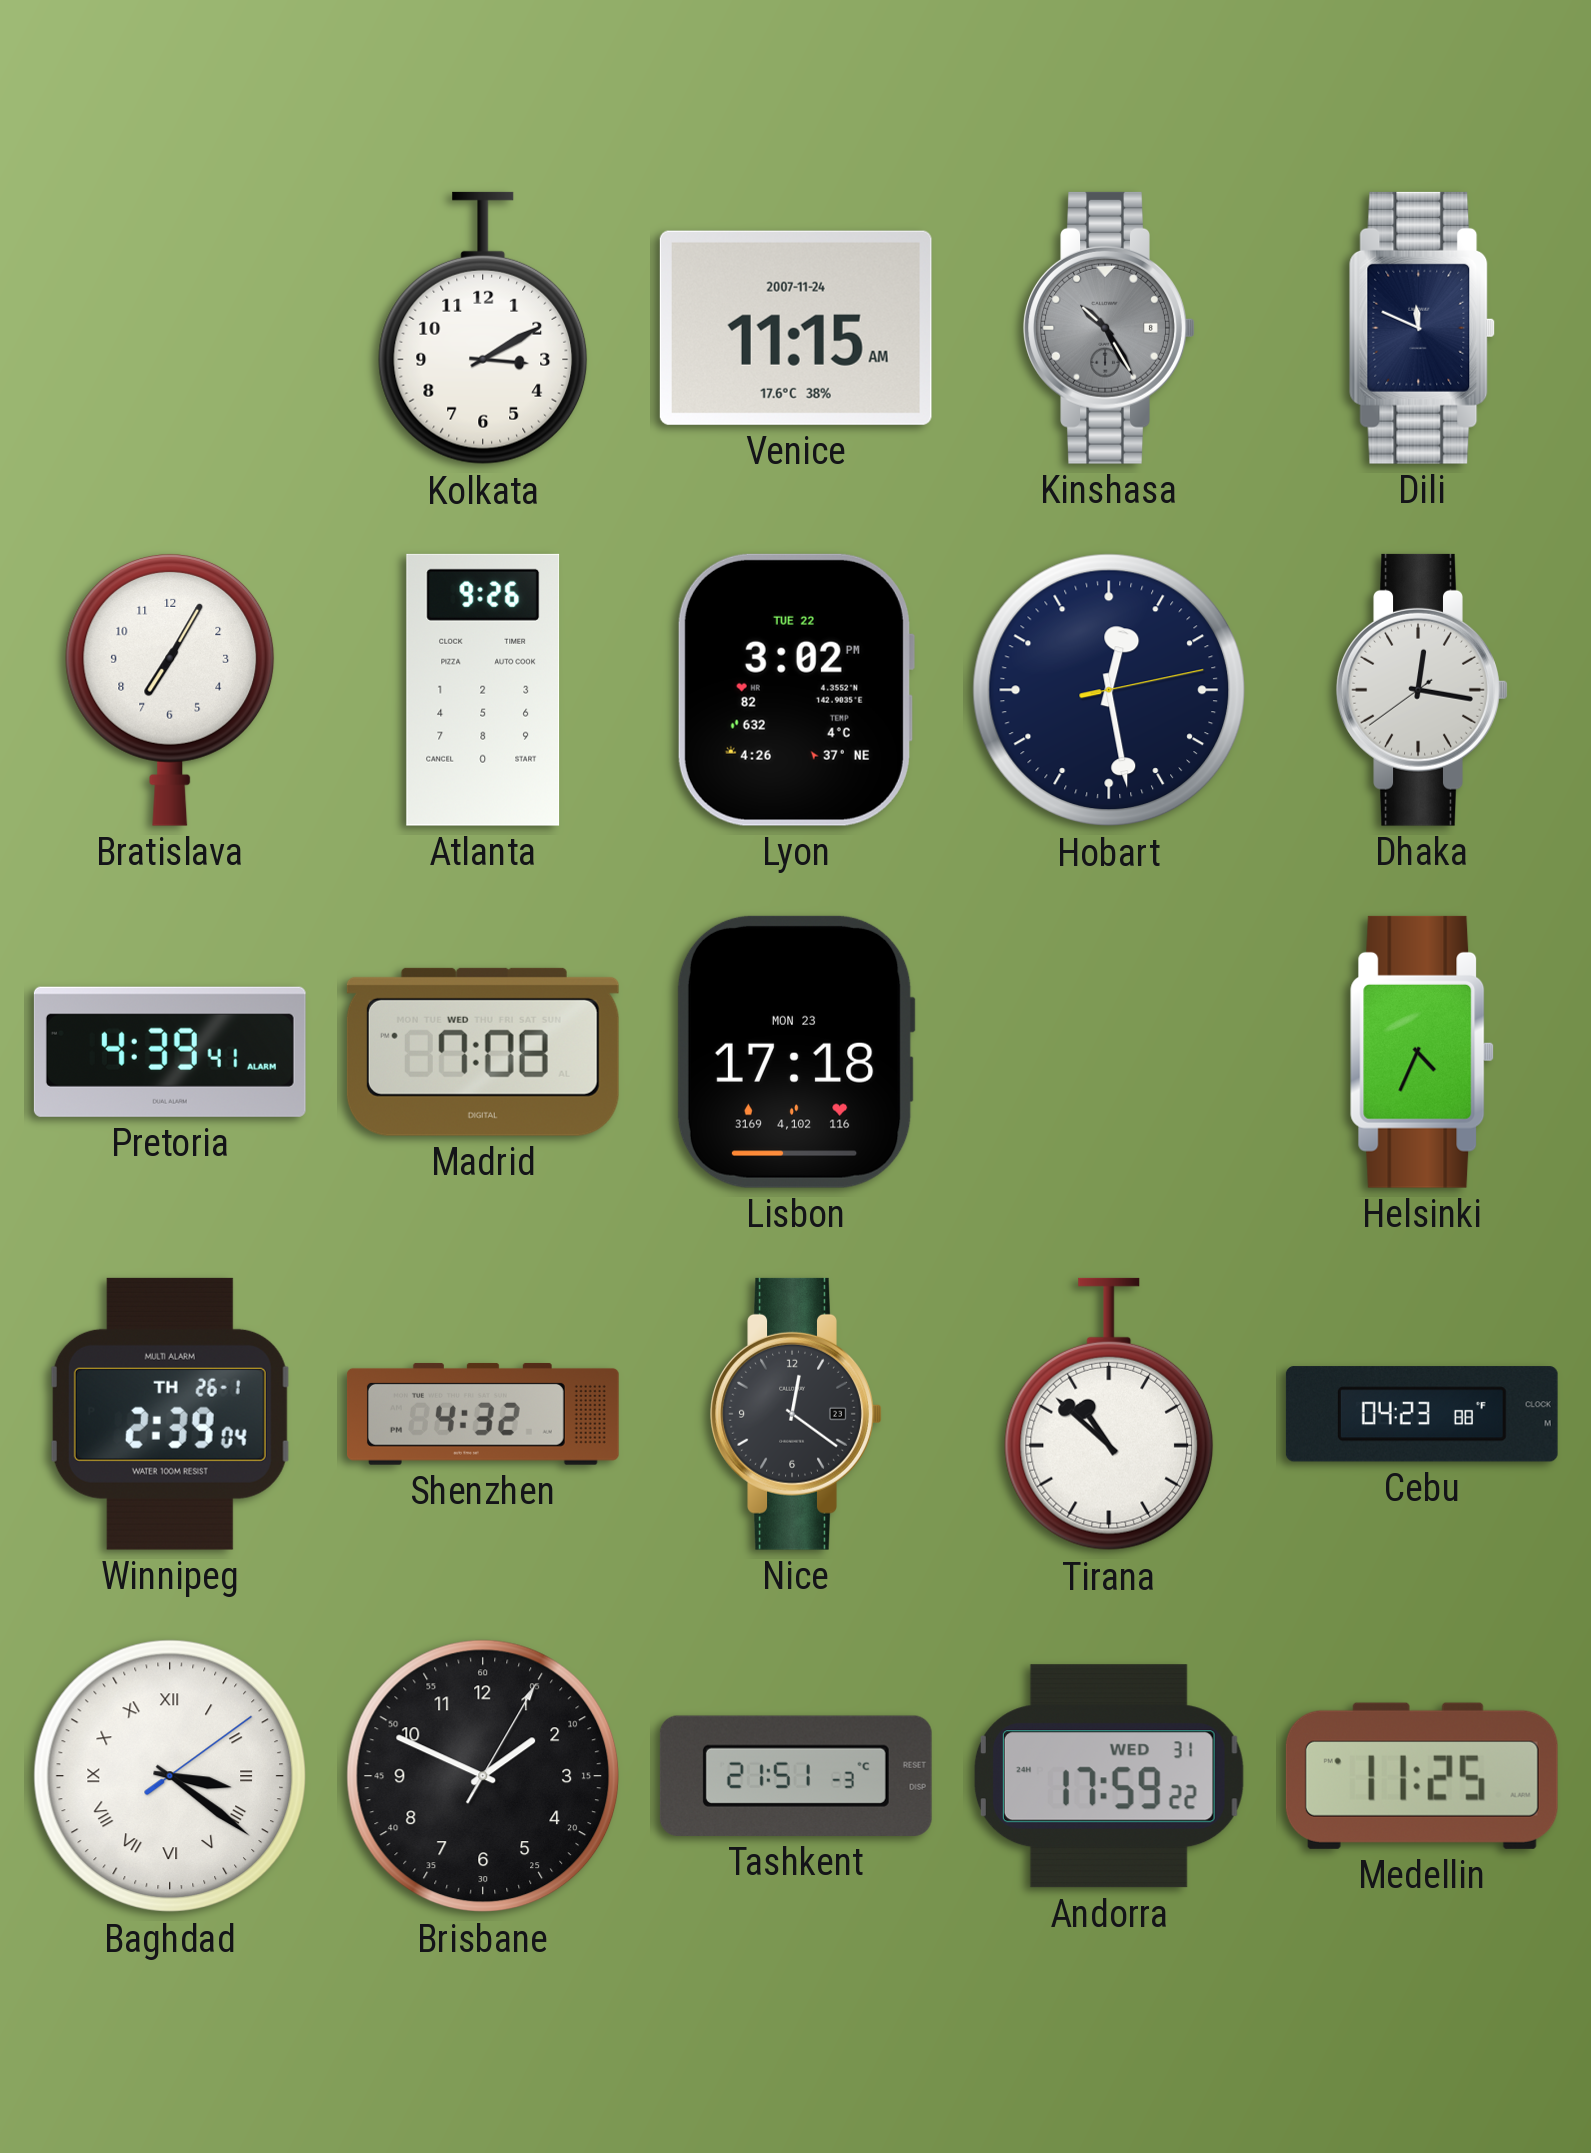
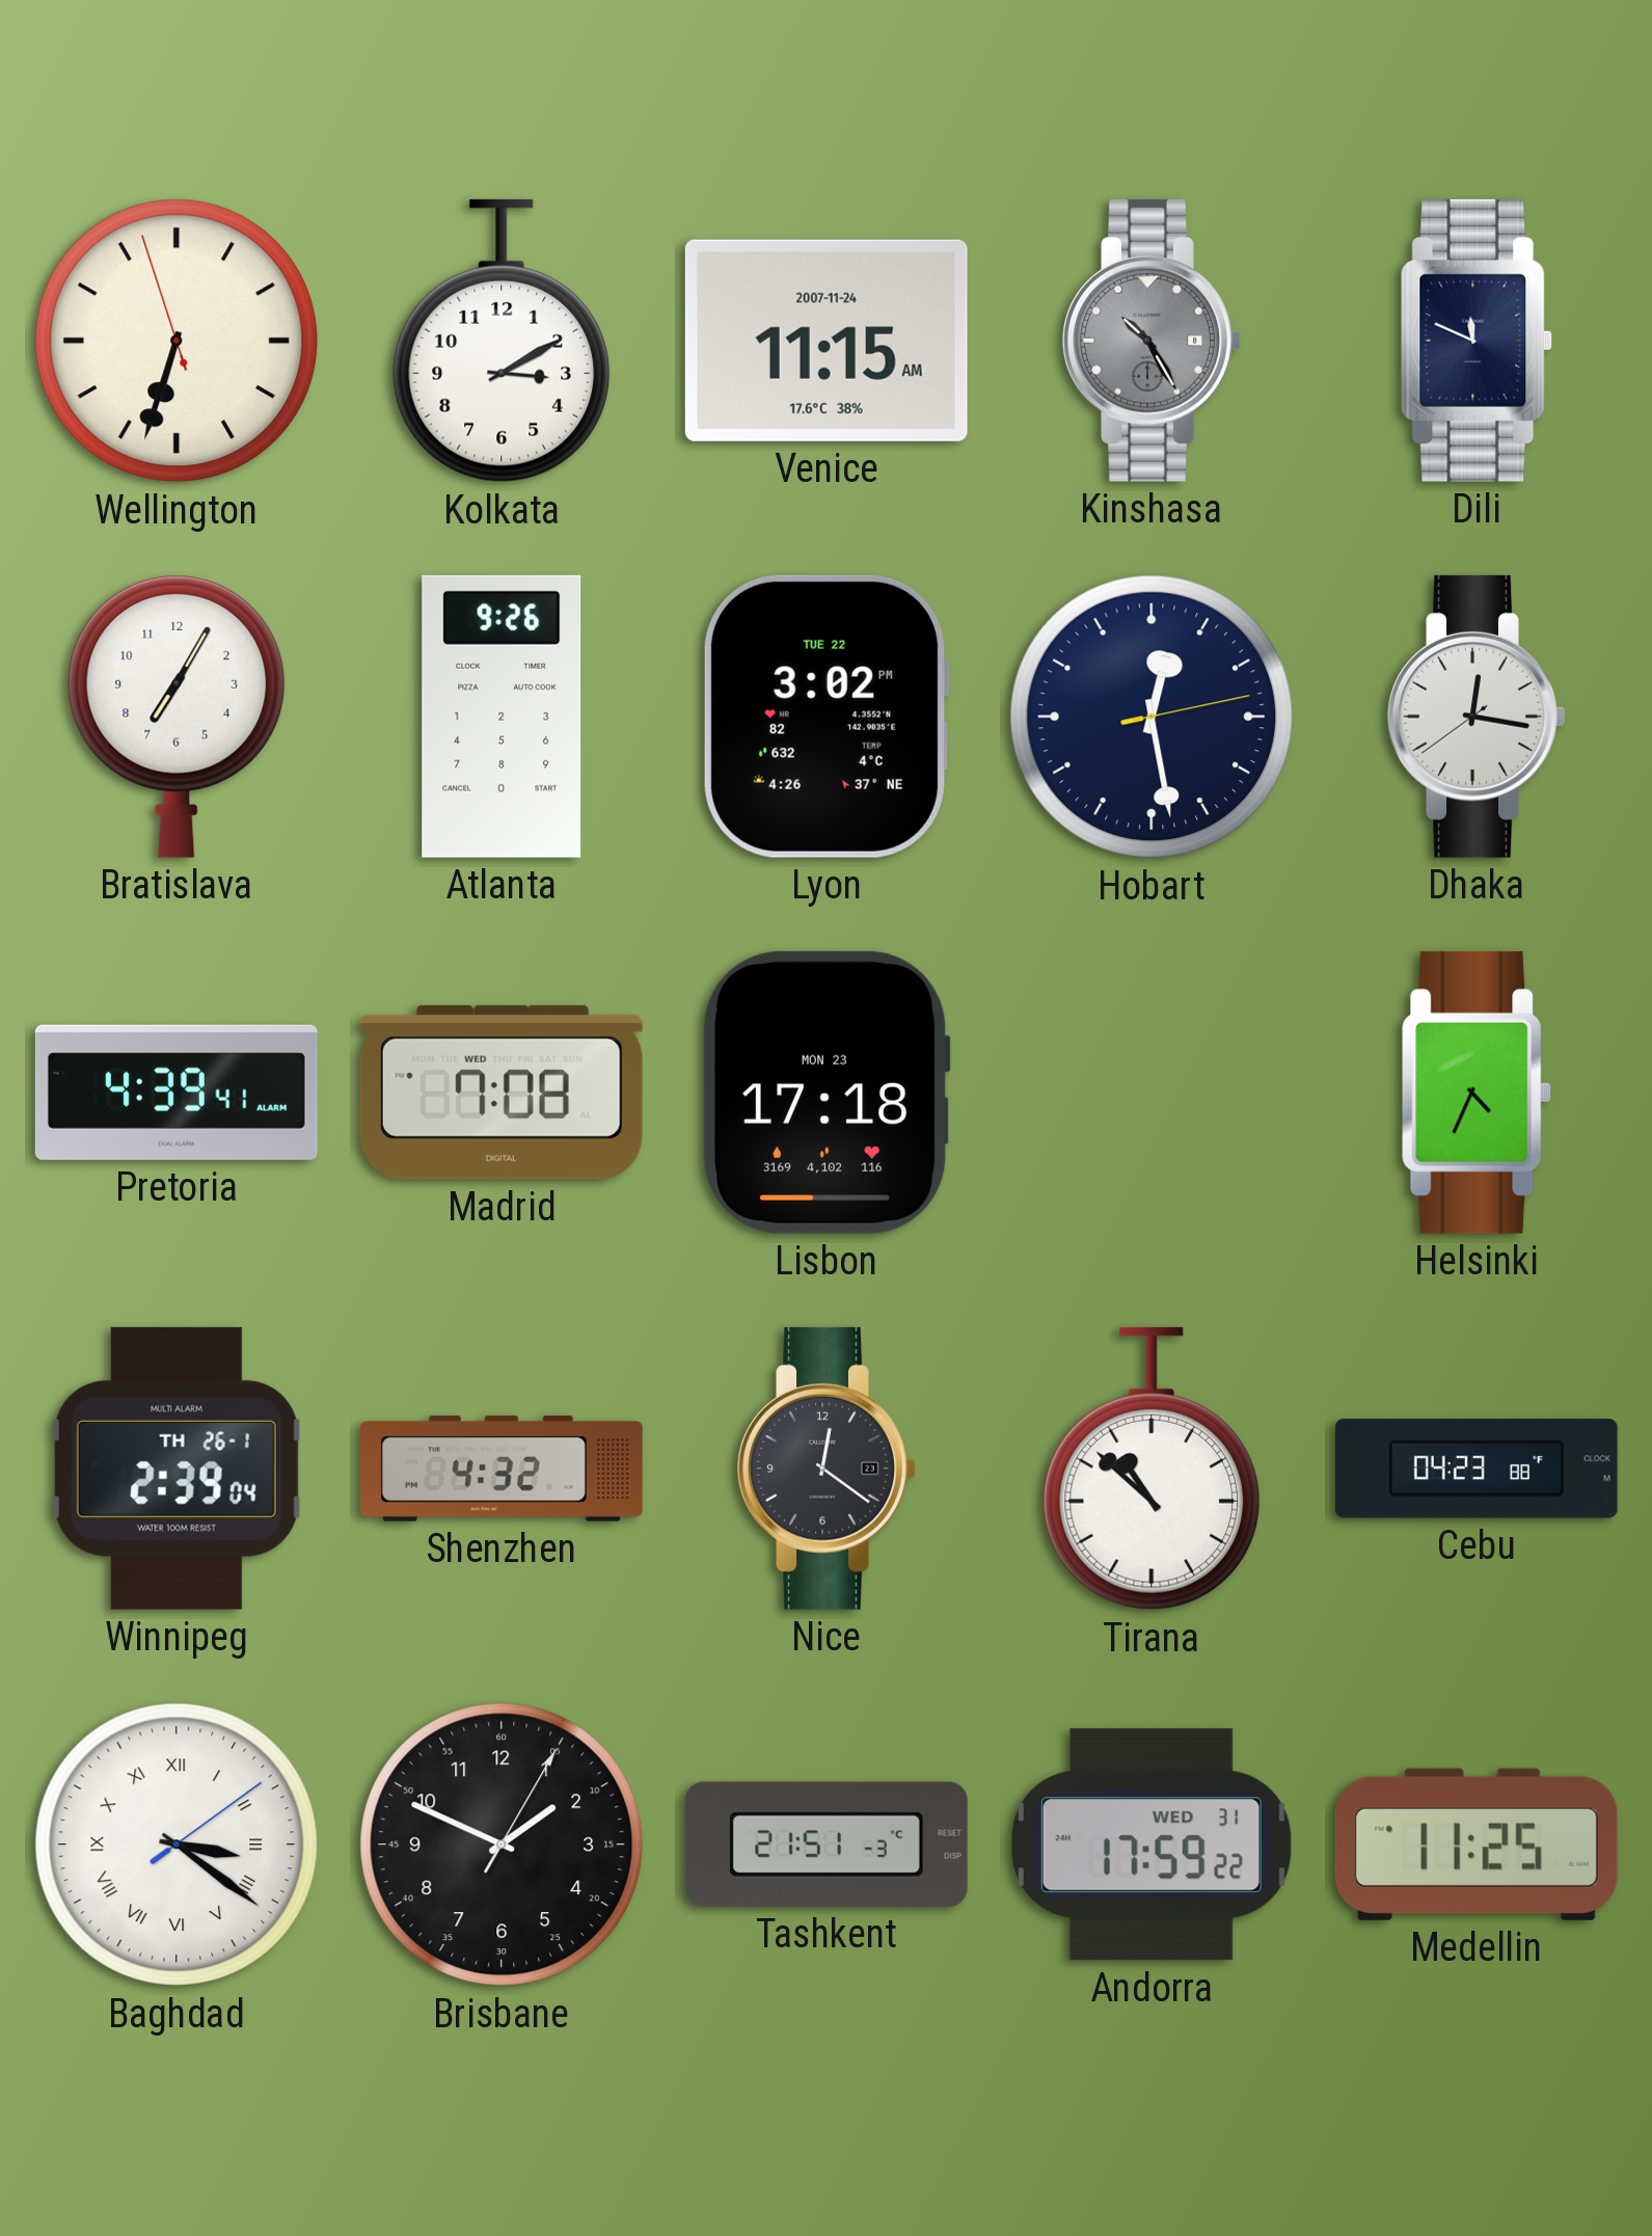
Wellington: none -> 6:32 (177, 341)
